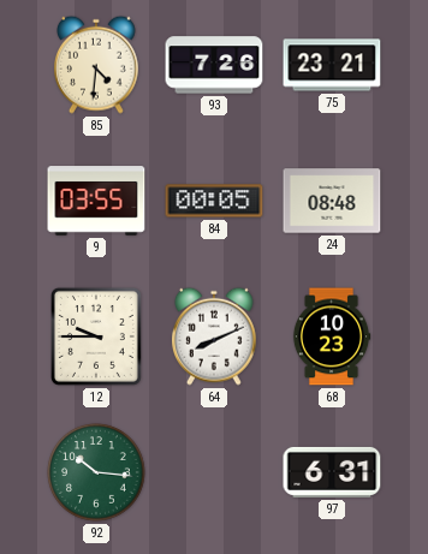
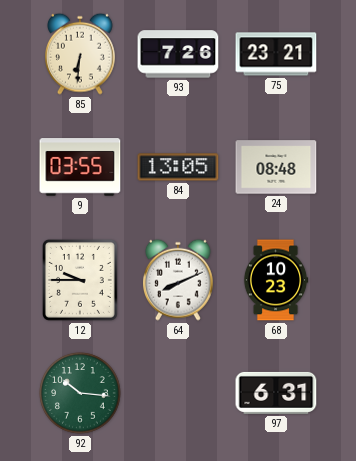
85: 4:31 -> 6:31 (81, 54)
84: 00:05 -> 13:05 (178, 167)
